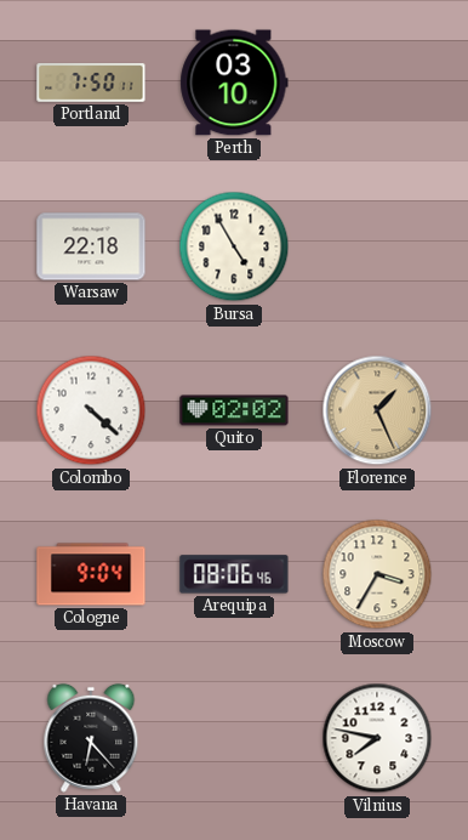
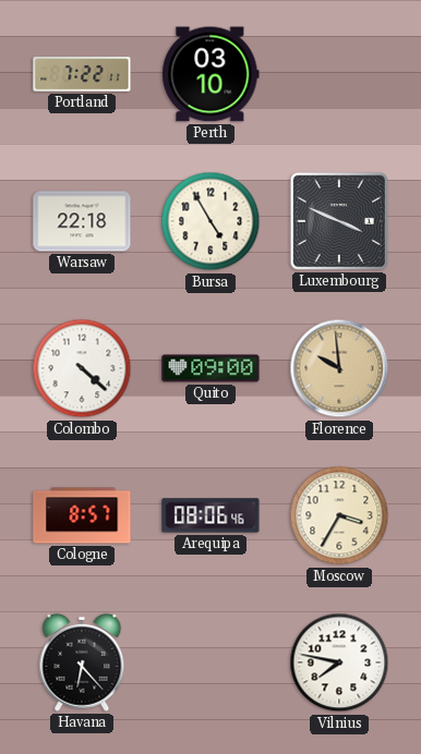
Portland: 7:50 -> 7:22 (82, 74)
Luxembourg: none -> 3:49 (339, 221)
Quito: 02:02 -> 09:00 (211, 368)
Florence: 1:26 -> 9:59 (339, 368)
Cologne: 9:04 -> 8:57 (82, 515)
